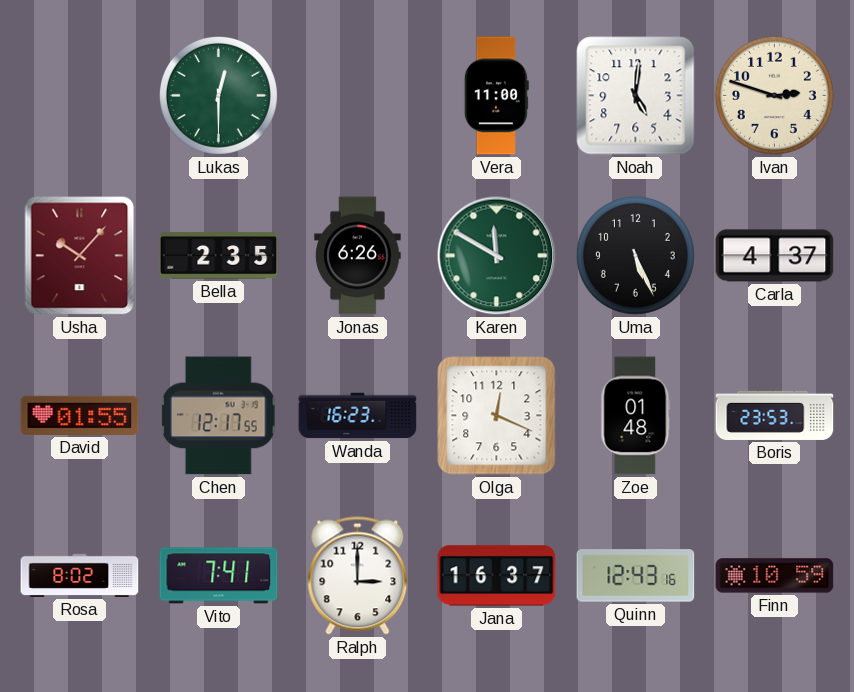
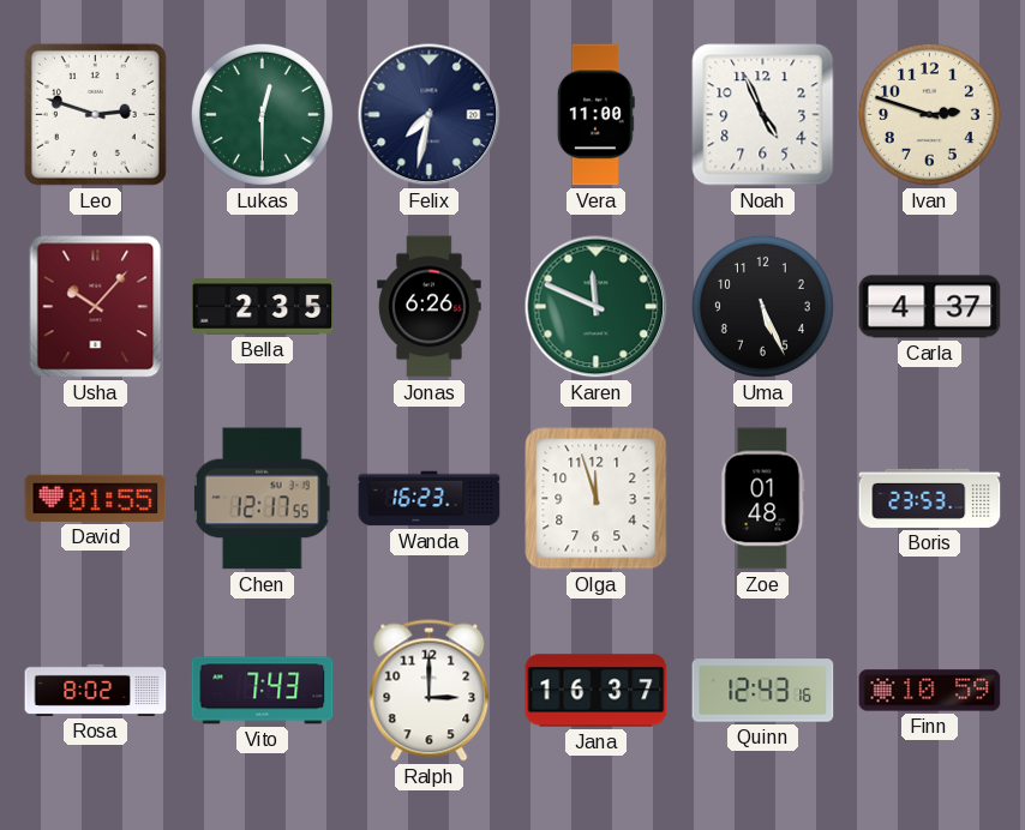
Leo: none -> 2:48 (95, 114)
Felix: none -> 7:32 (430, 115)
Noah: 5:01 -> 4:56 (763, 115)
Karen: 11:50 -> 11:49 (597, 307)
Olga: 12:19 -> 11:57 (597, 499)
Vito: 7:41 -> 7:43 (263, 691)
